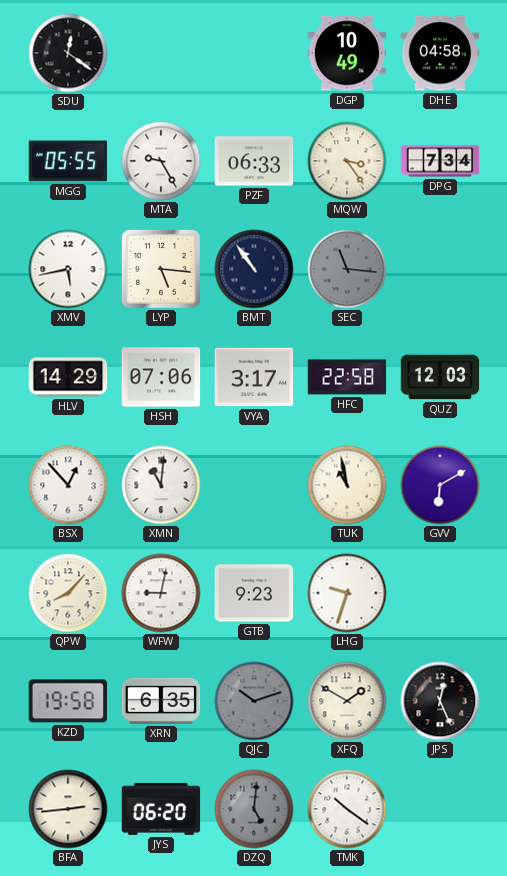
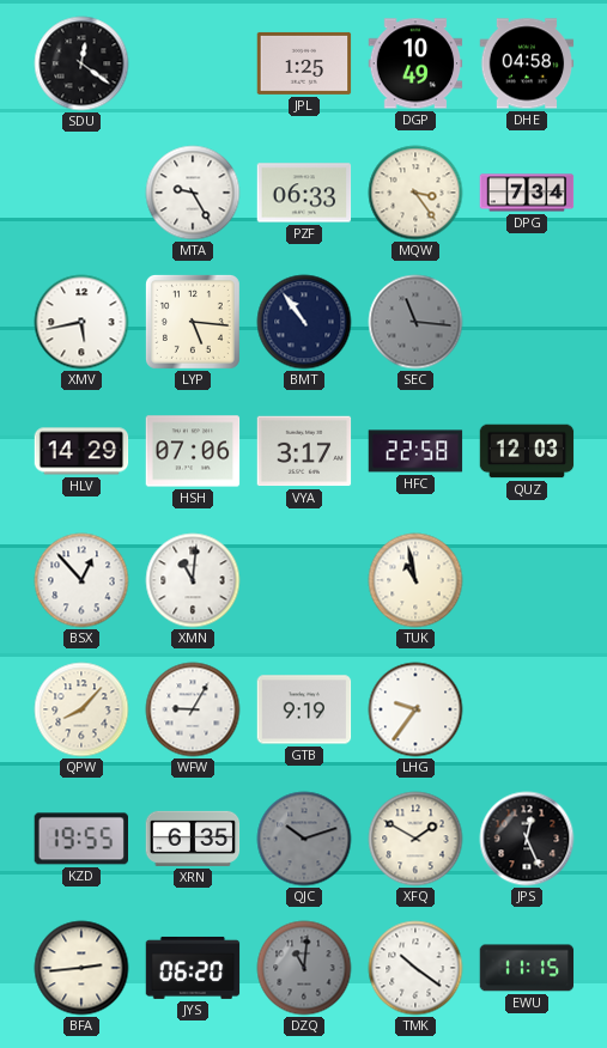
JPL: none -> 1:25 (304, 63)
MGG: 05:55 -> none (68, 161)
GVV: 6:10 -> none (440, 485)
WFW: 9:02 -> 9:05 (193, 709)
GTB: 9:23 -> 9:19 (304, 709)
LHG: 9:33 -> 9:36 (415, 709)
KZD: 19:58 -> 19:55 (80, 839)
DZQ: 5:01 -> 11:01 (304, 968)
EWU: none -> 11:15 (527, 968)
